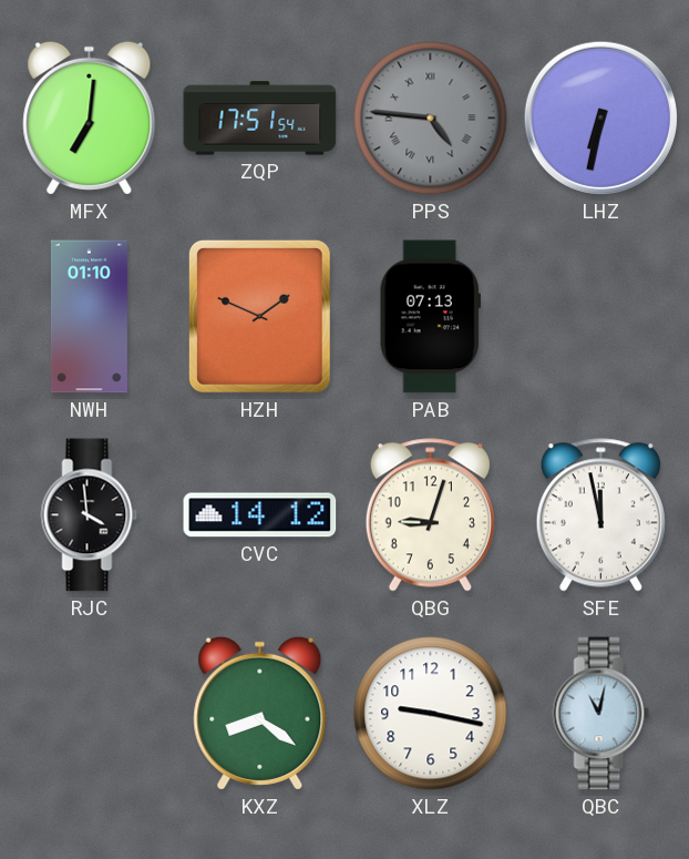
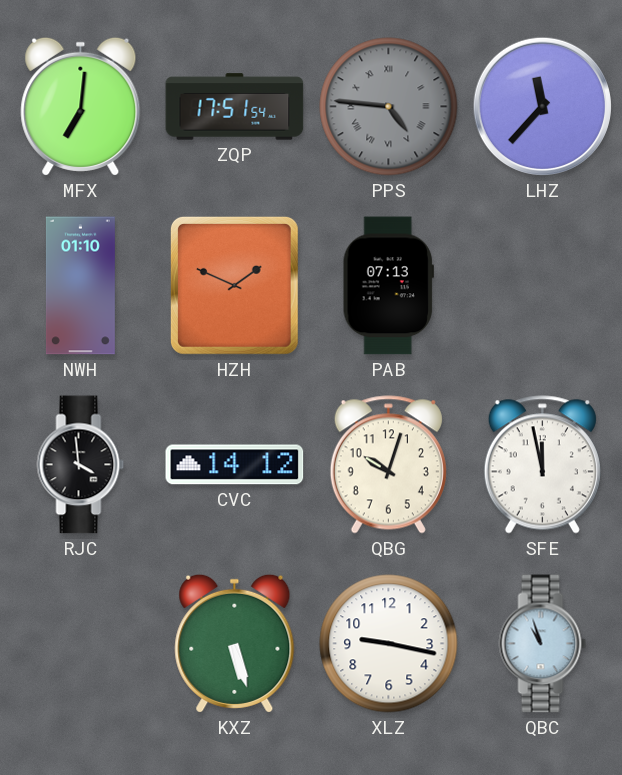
LHZ: 6:32 -> 11:37 (542, 106)
QBG: 9:03 -> 10:03 (388, 465)
KXZ: 8:21 -> 5:27 (235, 643)
QBC: 11:02 -> 10:57 (543, 644)
